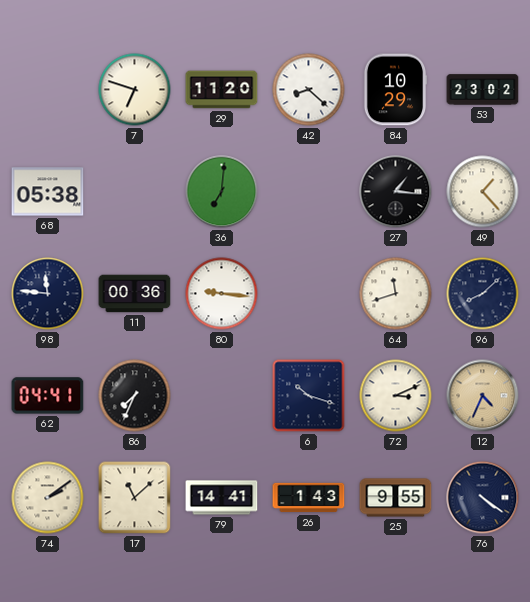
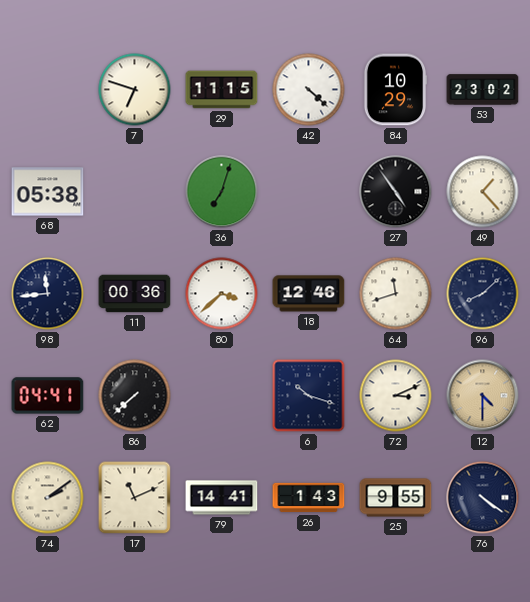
29: 11:20 -> 11:15 (222, 90)
42: 8:22 -> 4:22 (309, 90)
36: 7:01 -> 7:03 (222, 192)
27: 1:16 -> 4:54 (396, 192)
98: 11:46 -> 11:44 (48, 294)
80: 9:16 -> 3:38 (222, 294)
18: none -> 12:46 (309, 294)
86: 7:34 -> 7:38 (135, 396)
12: 4:34 -> 4:30 (483, 396)
17: 11:08 -> 11:11 (135, 498)
